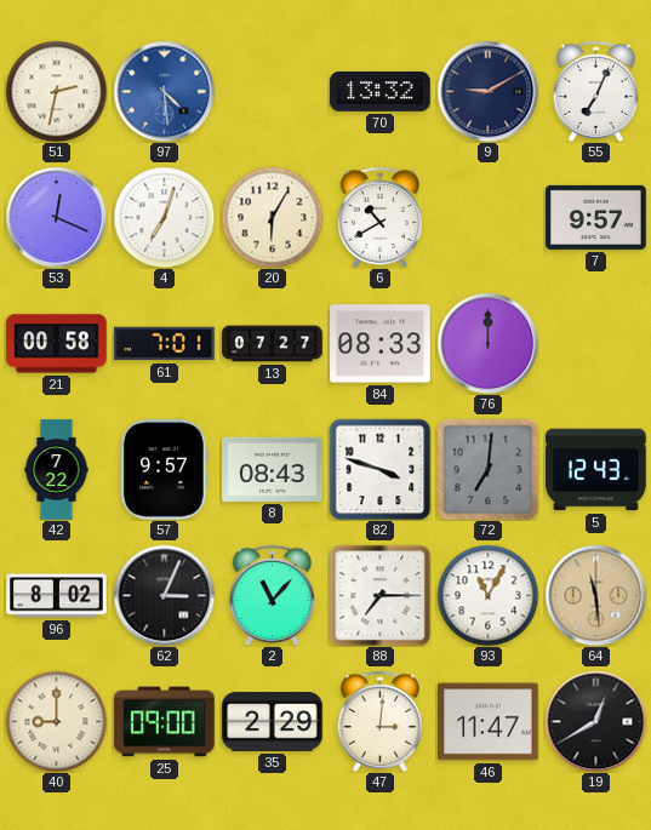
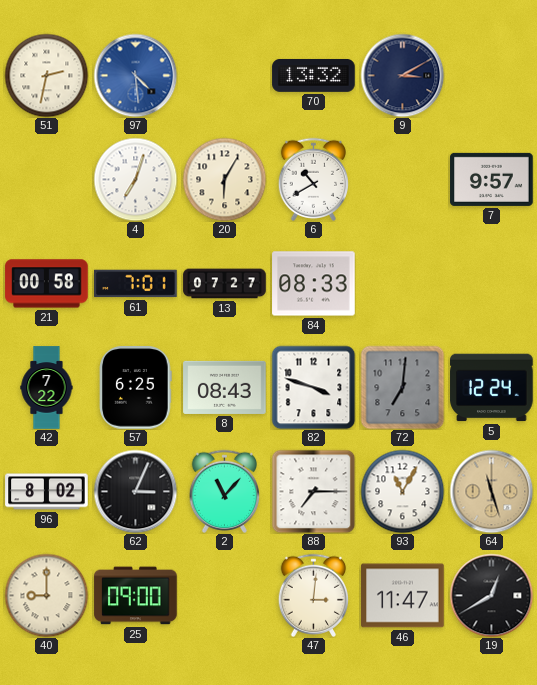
9: 9:10 -> 3:10 (402, 75)
55: 7:04 -> none (595, 91)
53: 12:19 -> none (56, 217)
76: 12:00 -> none (487, 343)
57: 9:57 -> 6:25 (136, 388)
5: 12:43 -> 12:24 (492, 388)
64: 11:29 -> 11:27 (491, 491)
35: 2:29 -> none (273, 722)
